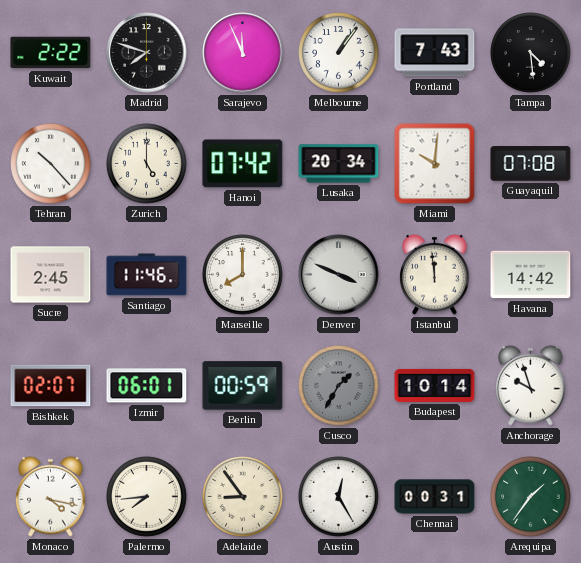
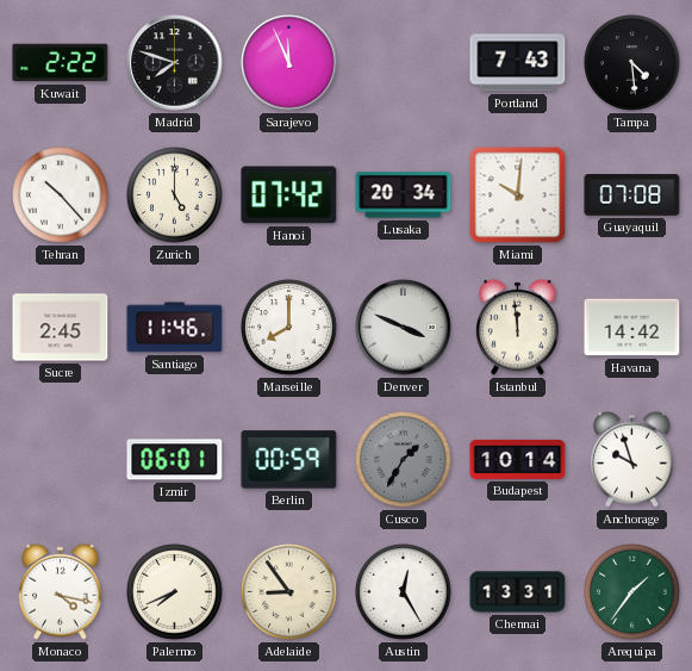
Melbourne: 1:06 -> none (339, 53)
Bishkek: 02:07 -> none (51, 386)
Palermo: 7:44 -> 7:41 (175, 592)
Chennai: 00:31 -> 13:31 (518, 592)
